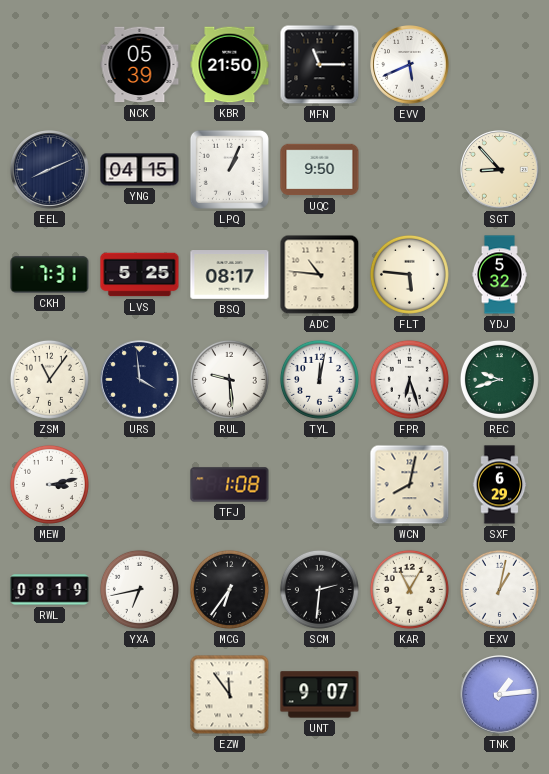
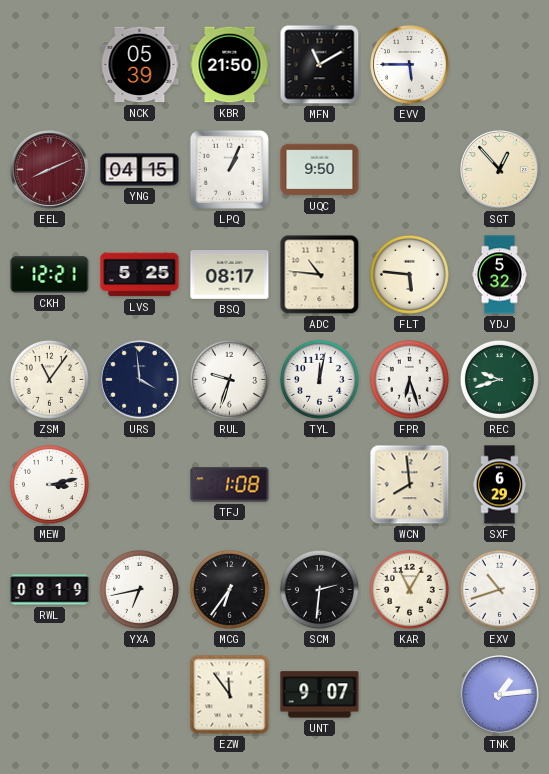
MFN: 11:15 -> 11:10 (320, 65)
EVV: 5:41 -> 5:45 (410, 65)
EEL dial: navy -> burgundy (50, 170)
SGT: 8:53 -> 12:53 (500, 170)
CKH: 7:31 -> 12:21 (50, 275)
RUL: 9:29 -> 9:33 (229, 379)
WCN: 8:02 -> 7:59 (410, 485)
EXV: 1:02 -> 10:42 (499, 589)
